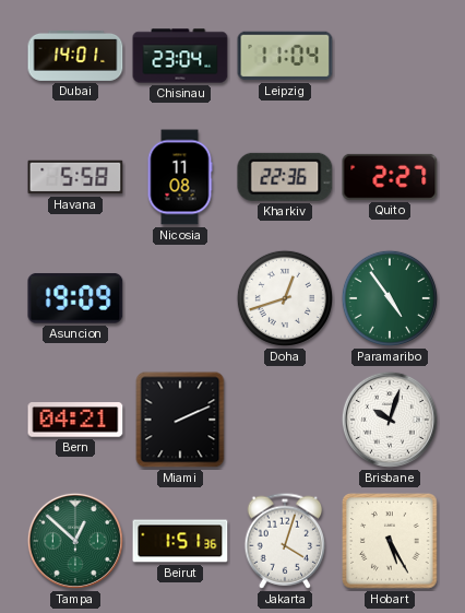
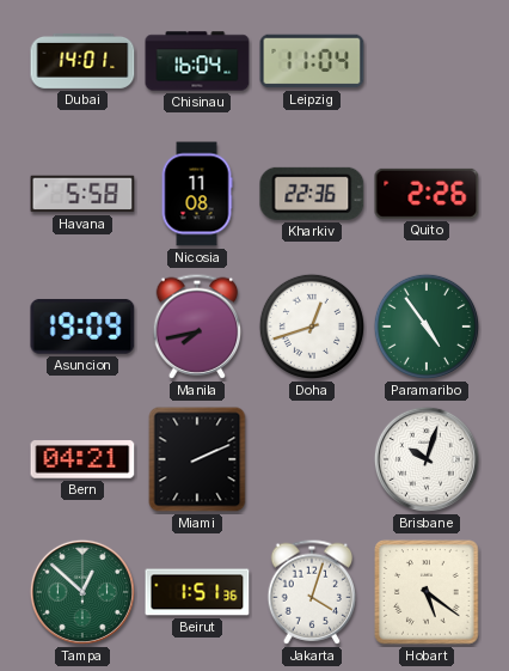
Chisinau: 23:04 -> 16:04 (197, 61)
Quito: 2:27 -> 2:26 (427, 194)
Manila: none -> 7:43 (197, 327)
Hobart: 5:25 -> 5:21 (427, 592)
